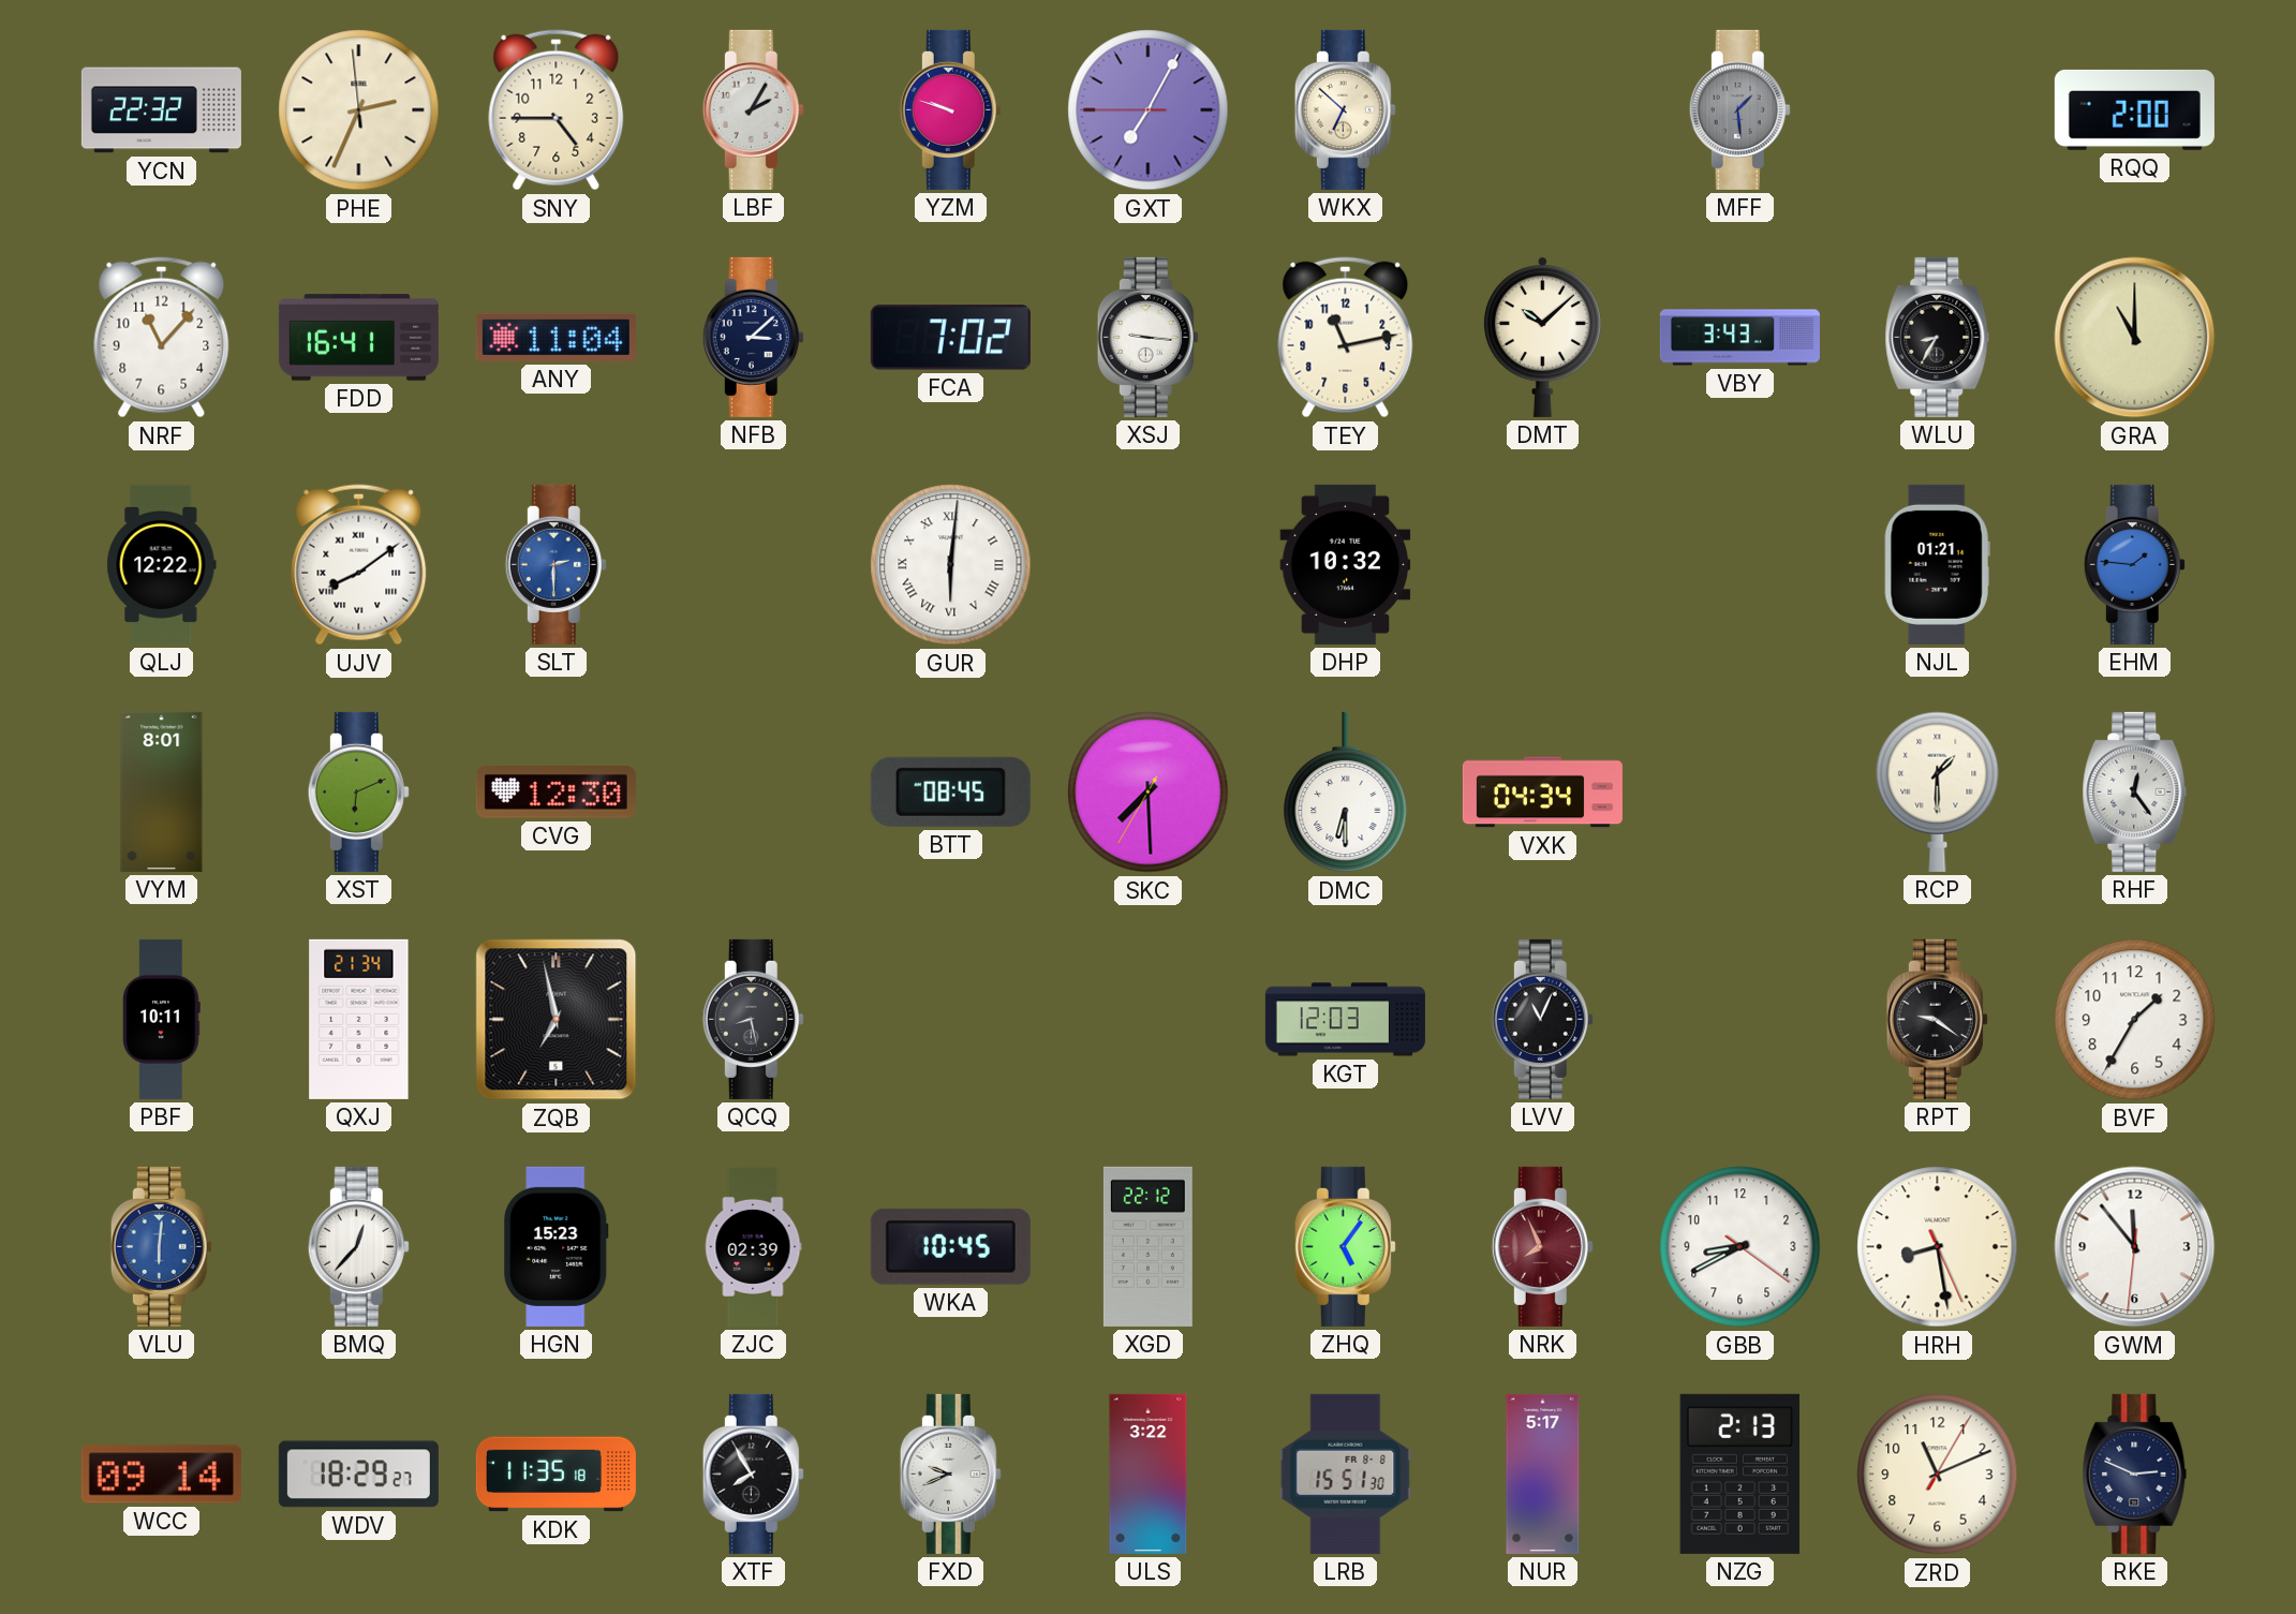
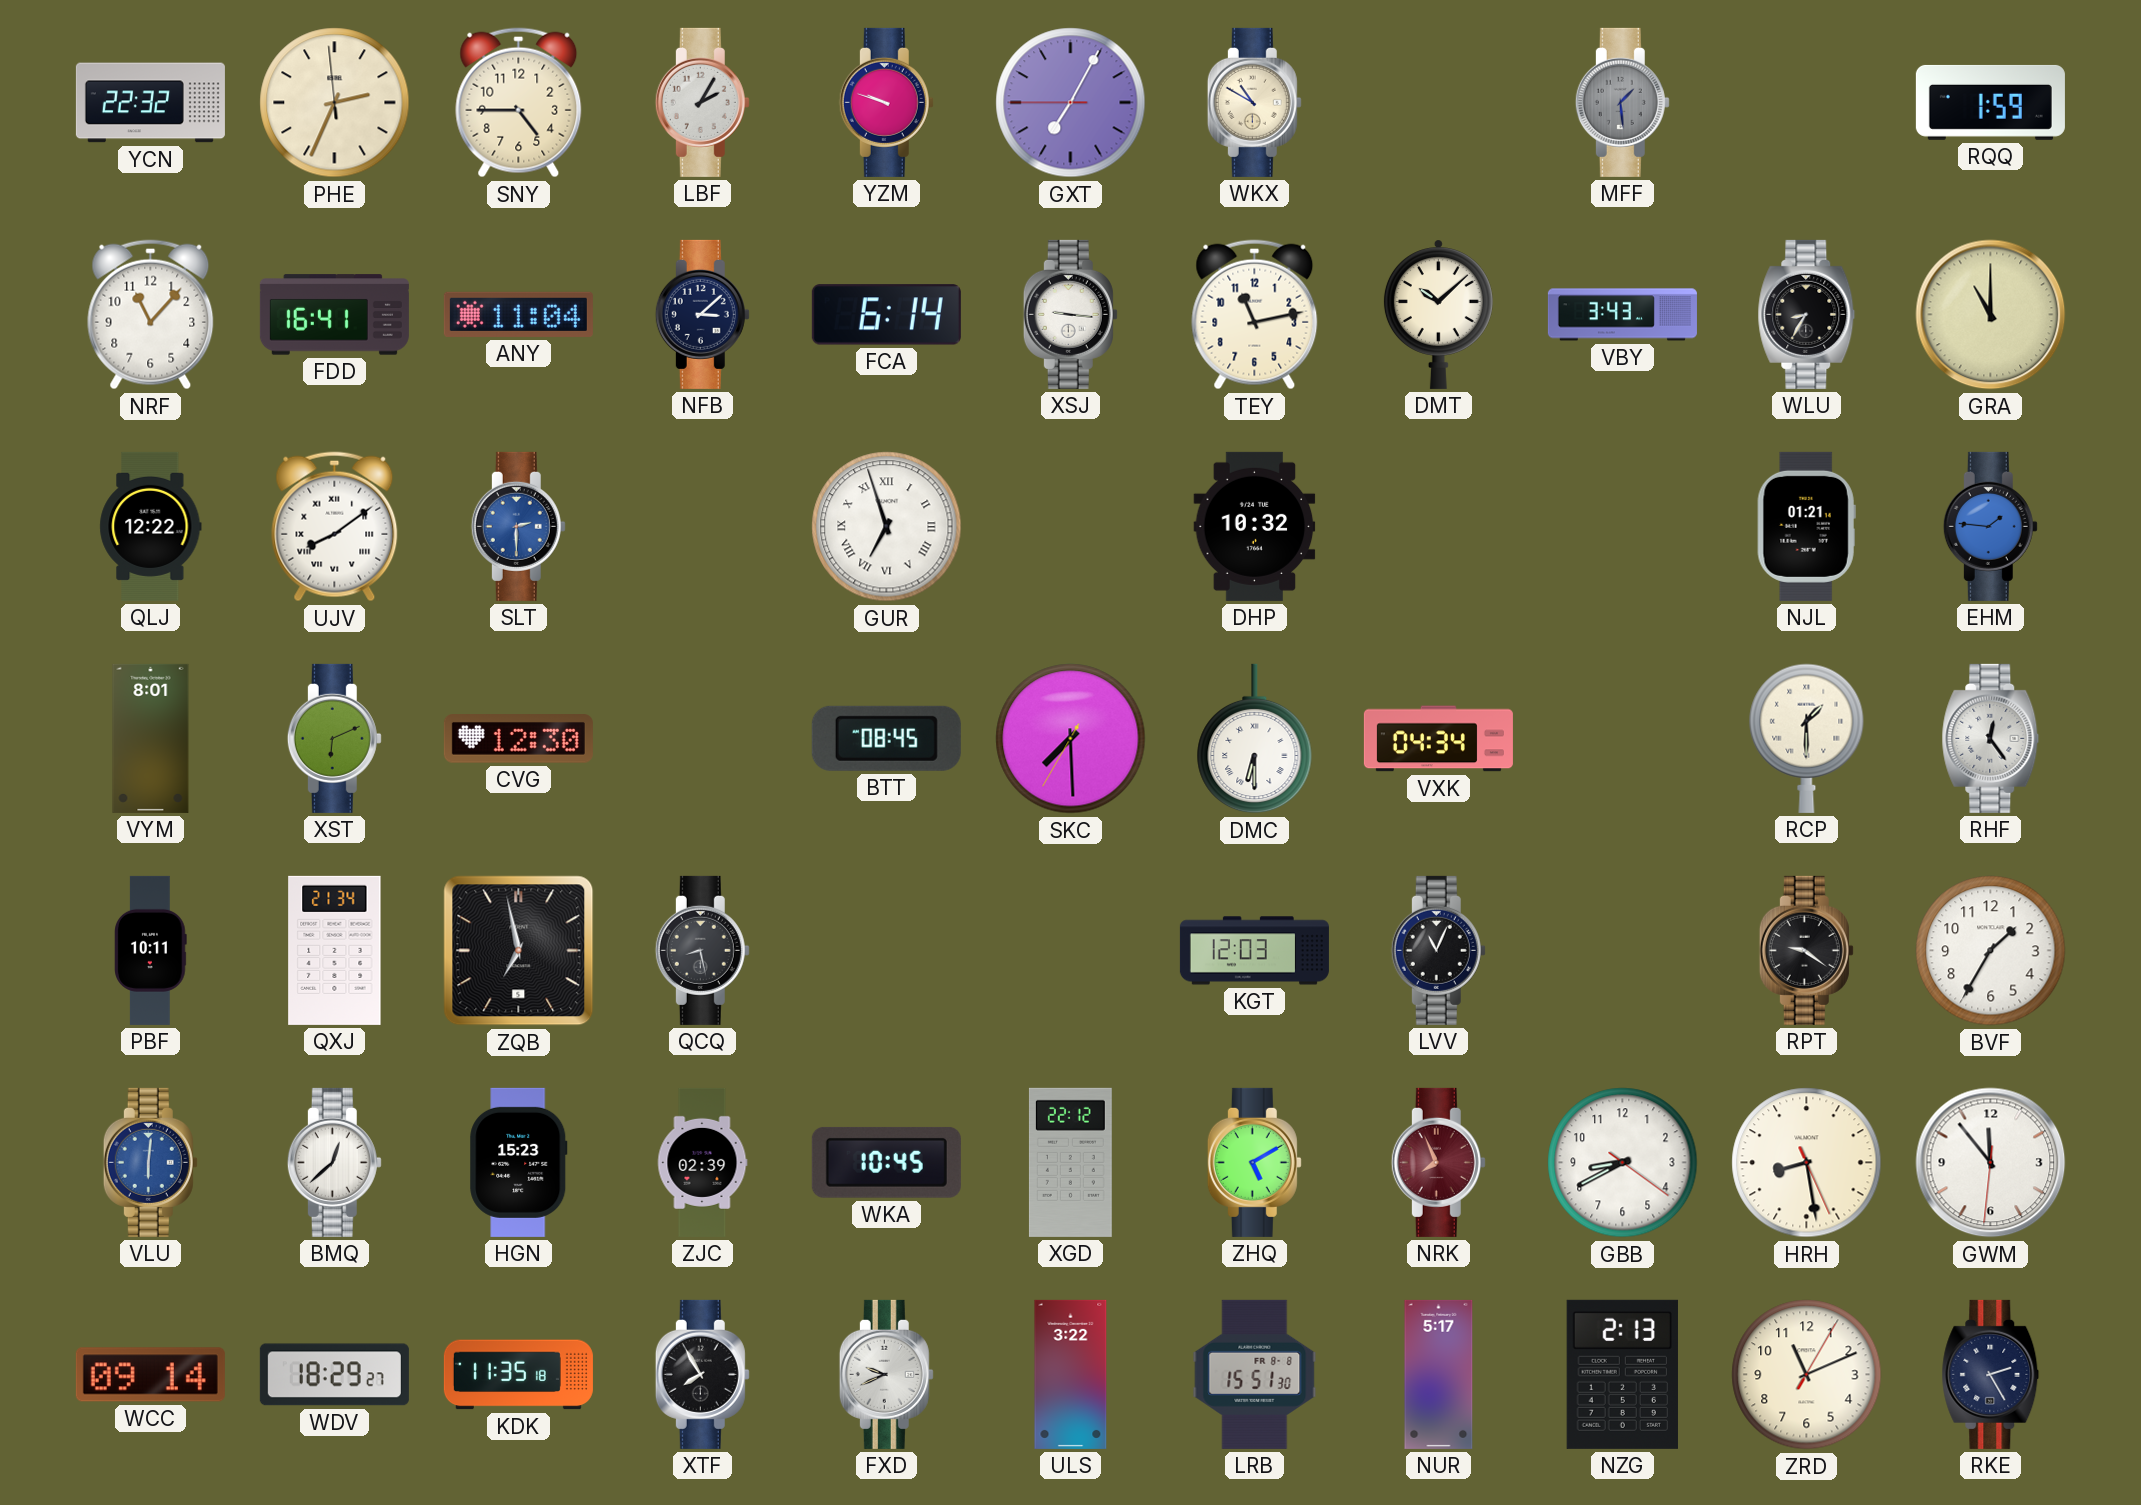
WKX: 6:52 -> 10:50 (1254, 102)
RQQ: 2:00 -> 1:59 (1990, 102)
FCA: 7:02 -> 6:14 (886, 315)
GUR: 6:01 -> 6:57 (887, 527)
BMQ: 12:37 -> 12:38 (334, 1162)
ZHQ: 5:06 -> 5:10 (1254, 1162)
RKE: 2:49 -> 2:25 (1991, 1374)
